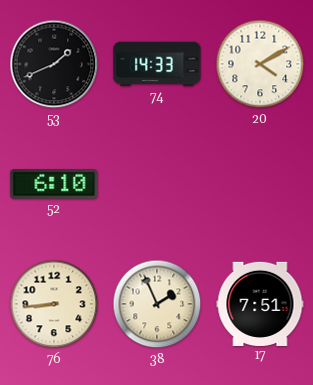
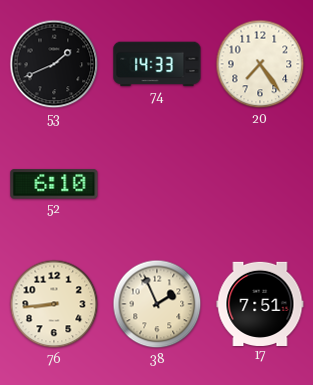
20: 4:10 -> 7:24 (260, 64)
